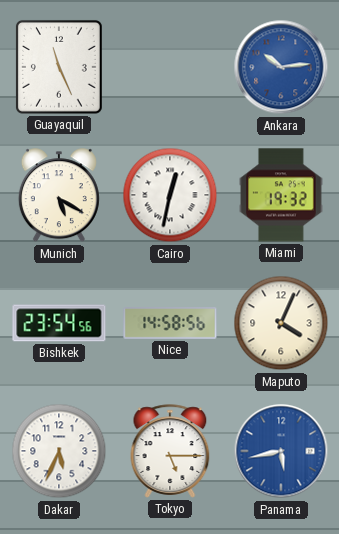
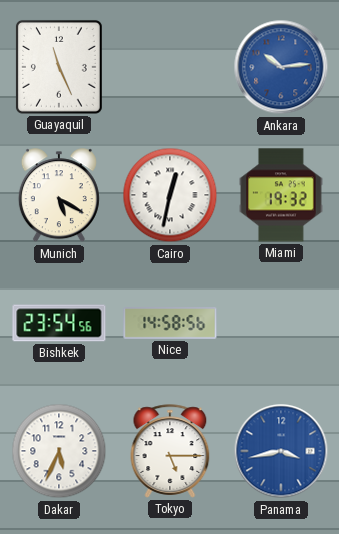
Maputo: 4:04 -> none (281, 323)
Panama: 5:43 -> 3:43 (281, 451)
